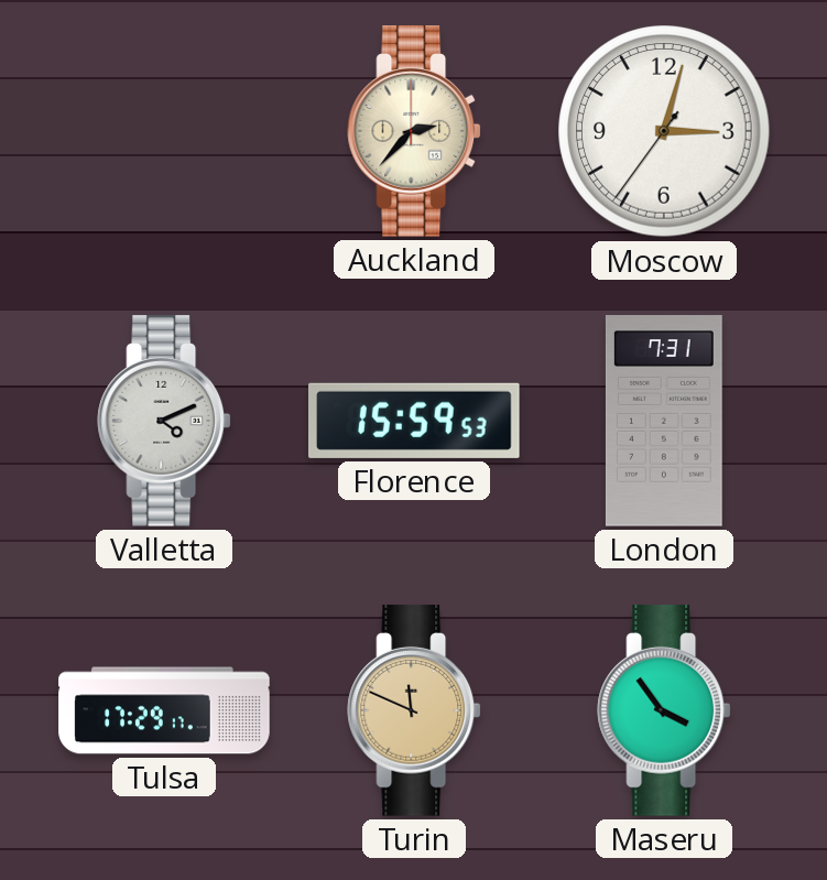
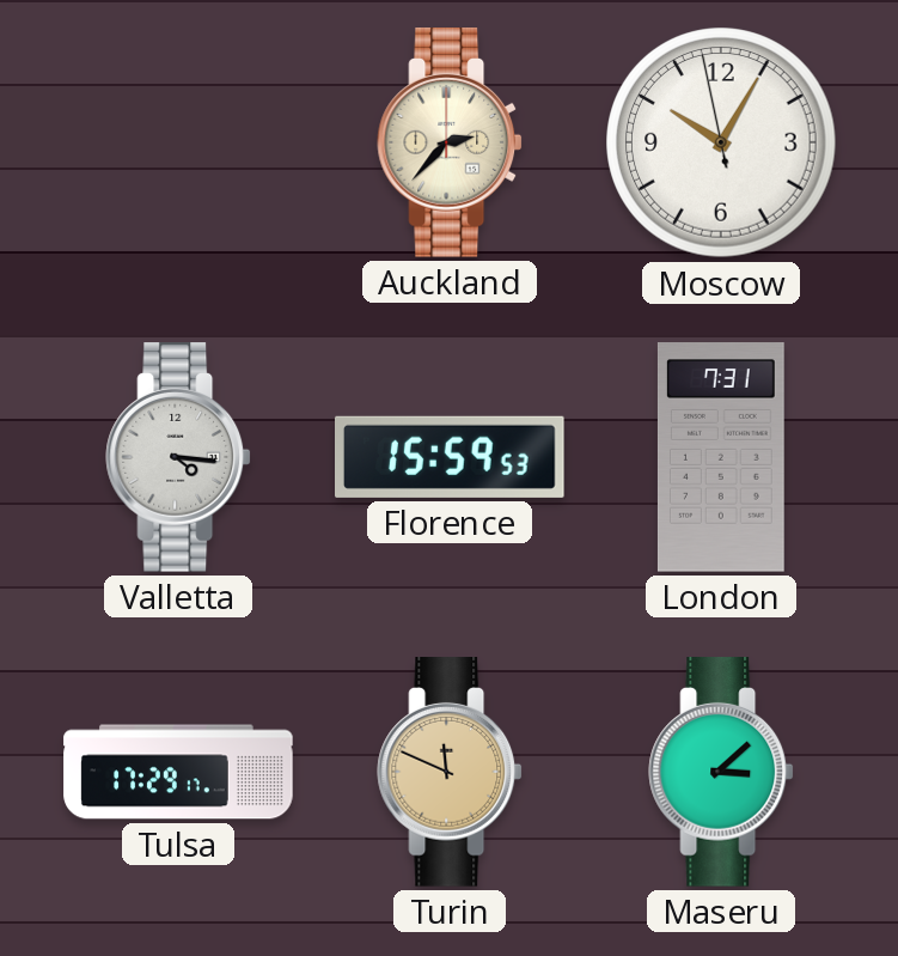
Moscow: 3:02 -> 10:04 (721, 142)
Valletta: 4:11 -> 4:16 (178, 457)
Maseru: 3:54 -> 3:08 (721, 772)
